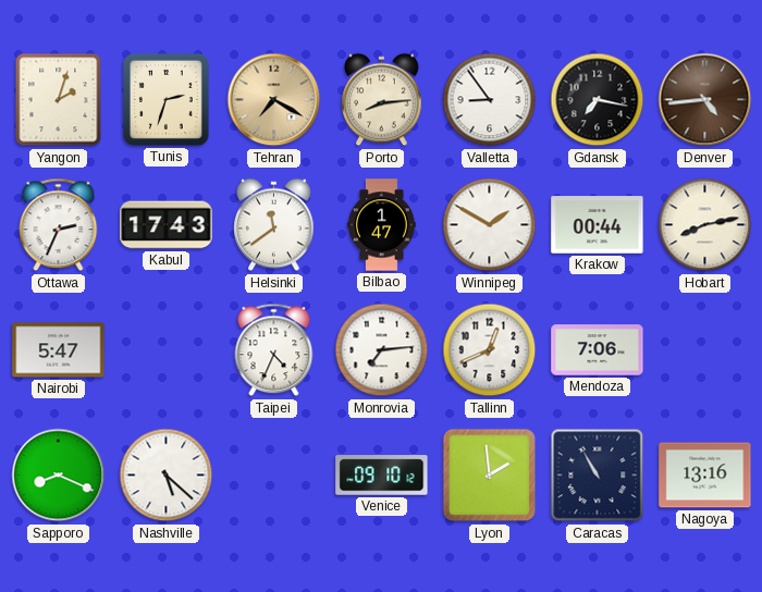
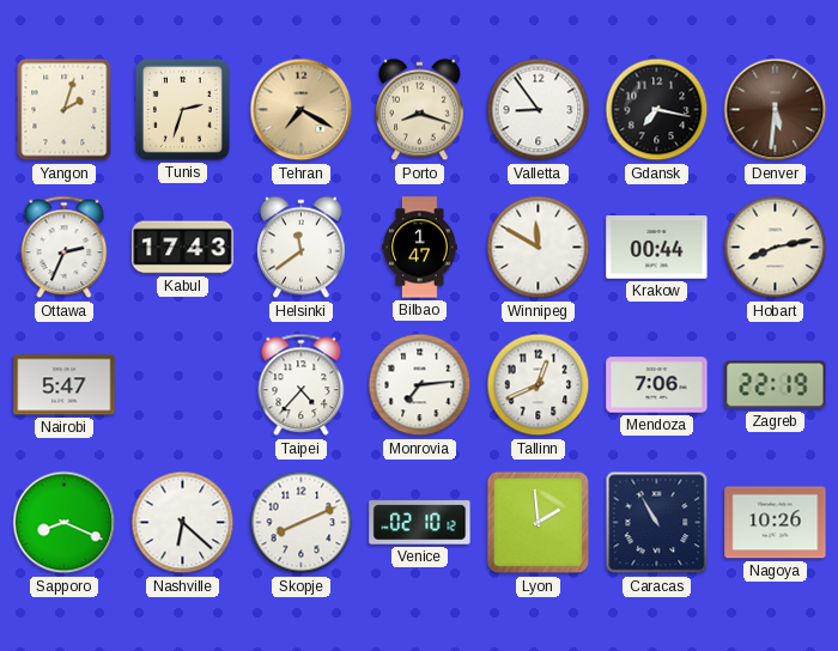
Porto: 8:14 -> 8:18 (420, 110)
Denver: 4:44 -> 5:31 (776, 110)
Winnipeg: 1:50 -> 11:50 (539, 248)
Taipei: 4:34 -> 4:37 (302, 385)
Zagreb: none -> 22:19 (776, 385)
Nashville: 5:22 -> 6:22 (183, 523)
Skopje: none -> 8:11 (302, 523)
Venice: 09:10 -> 02:10 (420, 523)
Nagoya: 13:16 -> 10:26 (776, 523)
